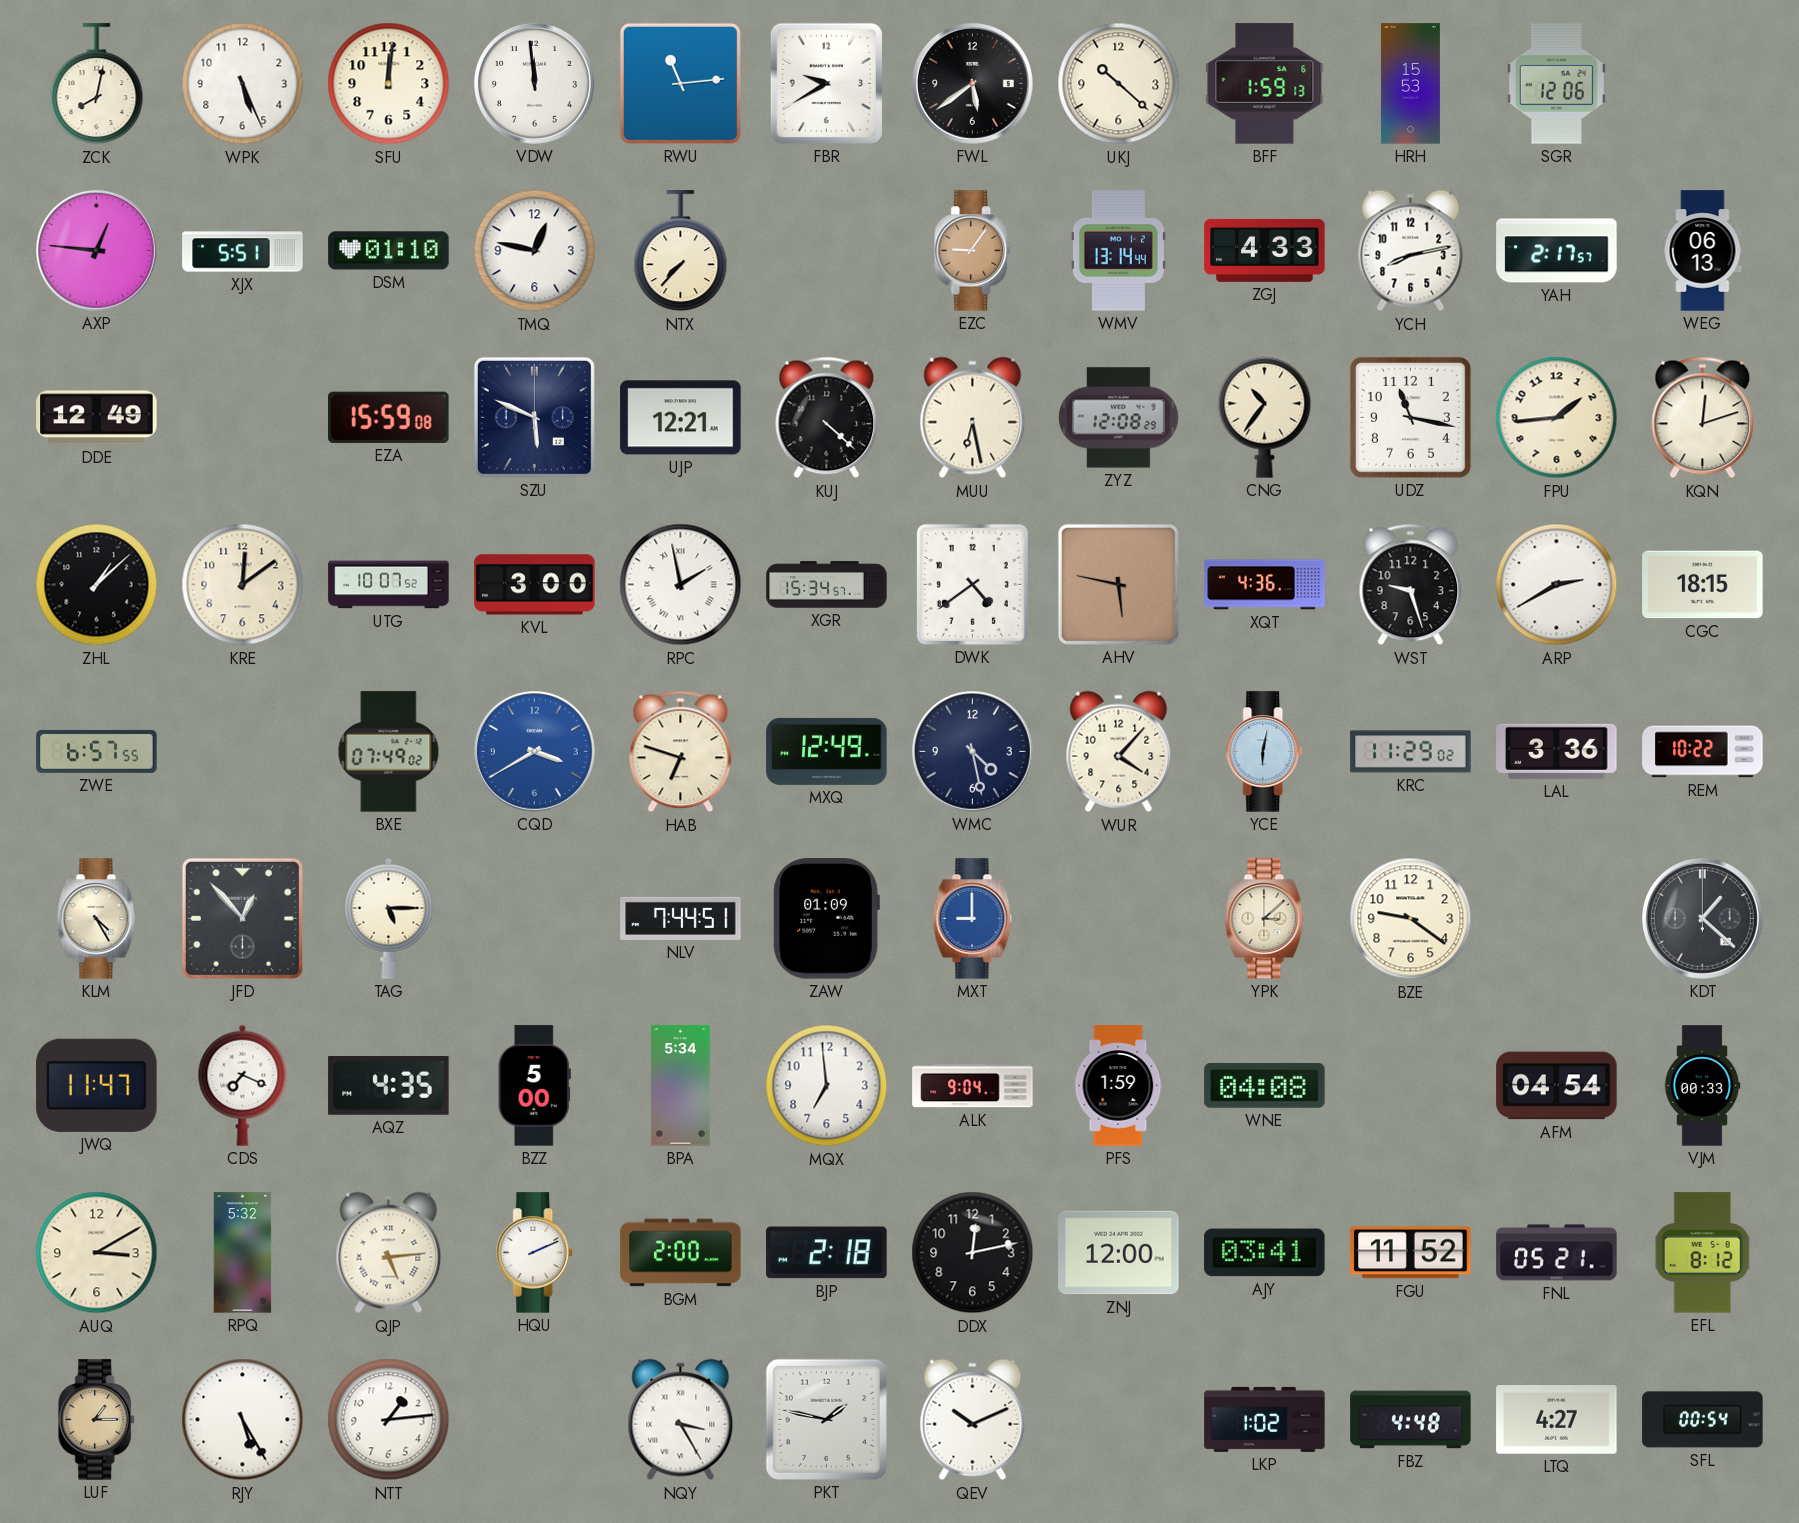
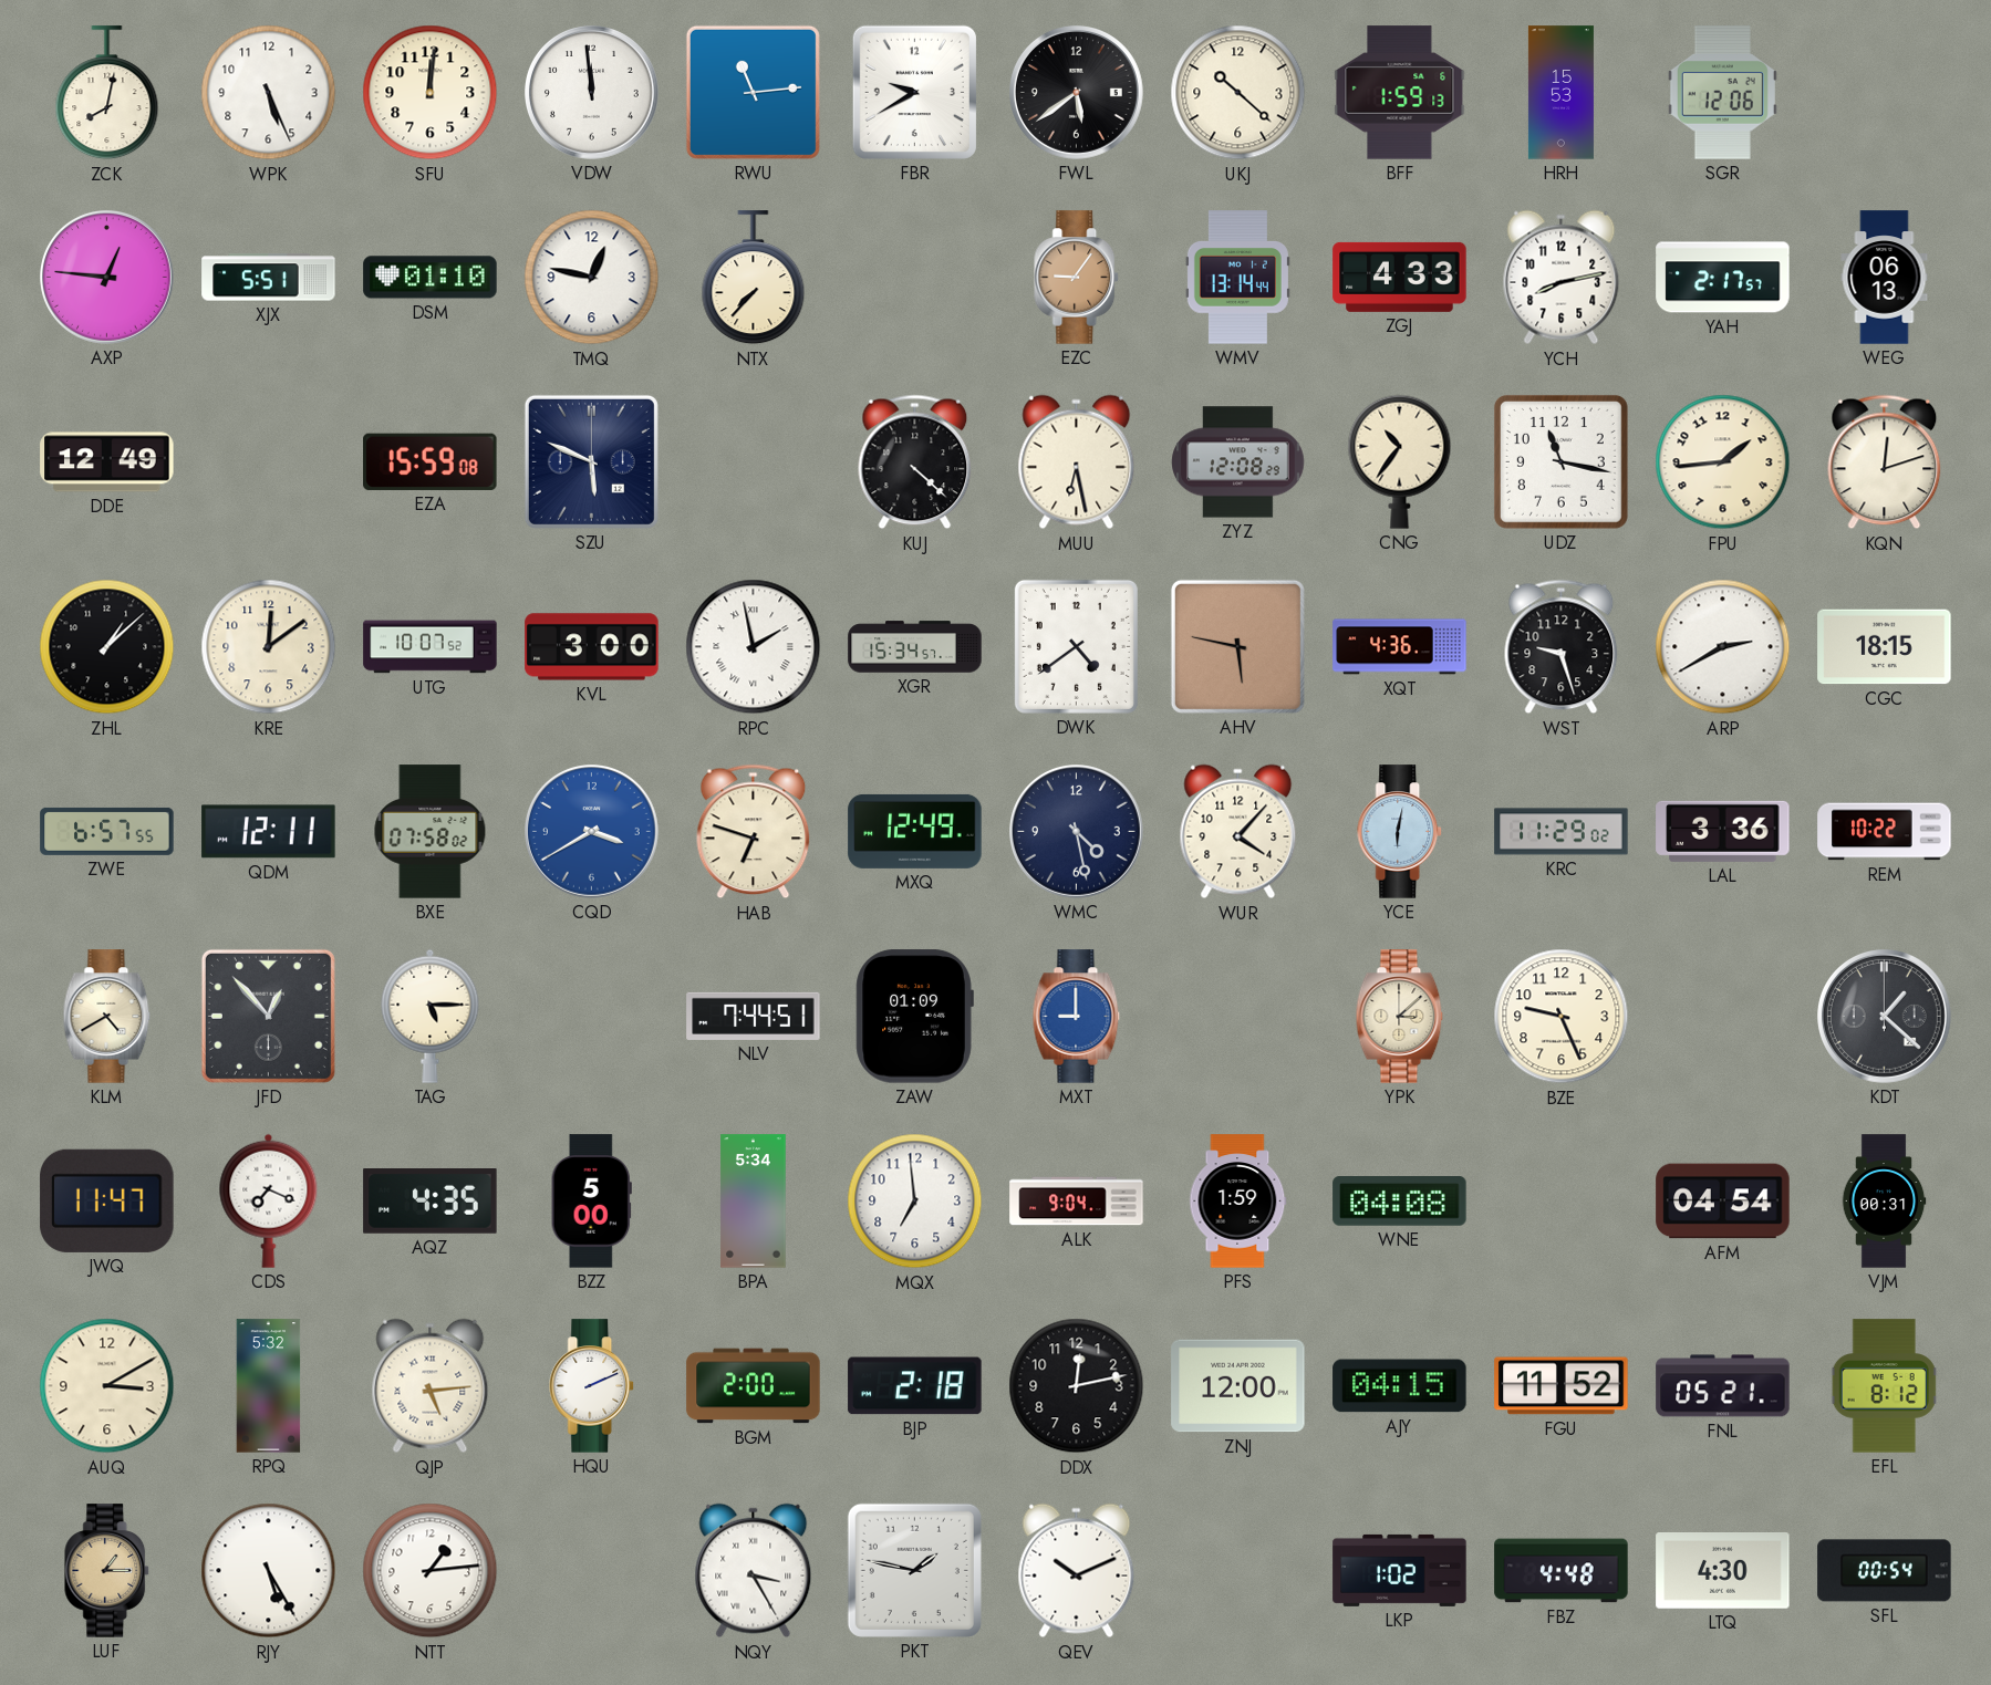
UJP: 12:21 -> none (681, 418)
QDM: none -> 12:11 (269, 832)
BXE: 07:49 -> 07:58 (431, 832)
KLM: 4:25 -> 4:40 (107, 1017)
BZE: 9:21 -> 9:26 (1562, 1017)
VJM: 00:33 -> 00:31 (1884, 1202)
AJY: 03:41 -> 04:15 (1400, 1386)
LTQ: 4:27 -> 4:30 (1723, 1571)
